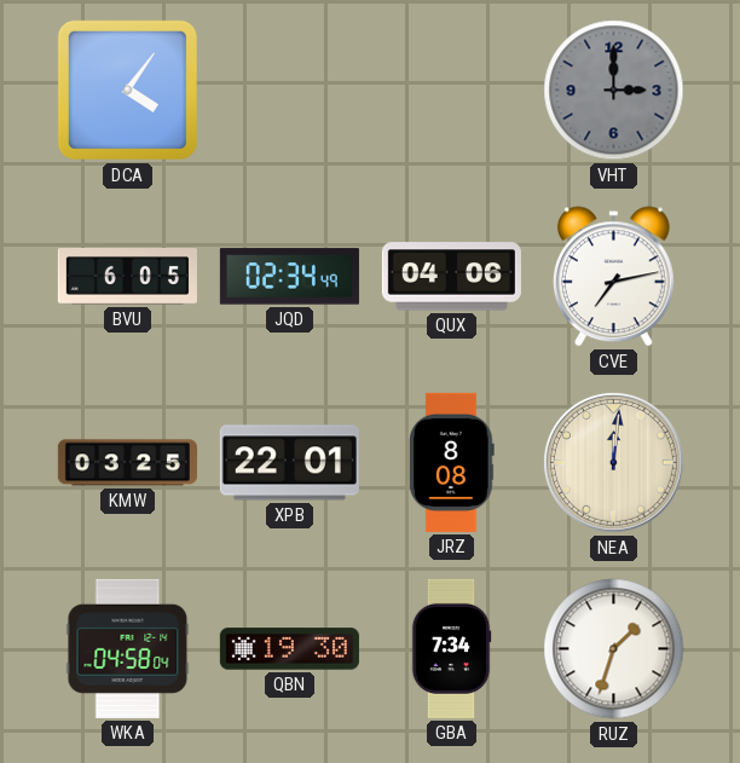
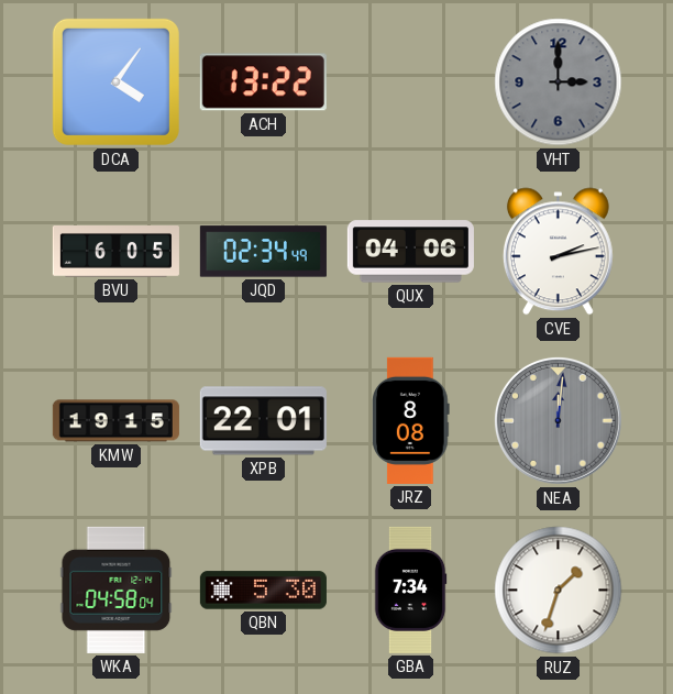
ACH: none -> 13:22 (263, 82)
CVE: 7:13 -> 2:13 (558, 252)
KMW: 03:25 -> 19:15 (115, 421)
NEA dial: cream -> grey (558, 420)
QBN: 19:30 -> 5:30 (263, 591)
